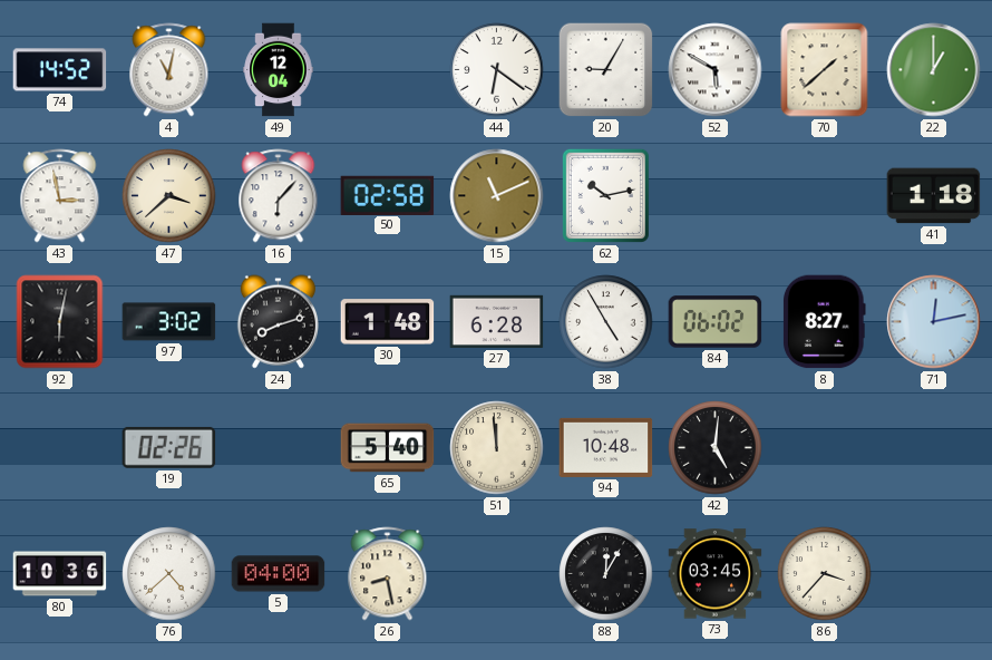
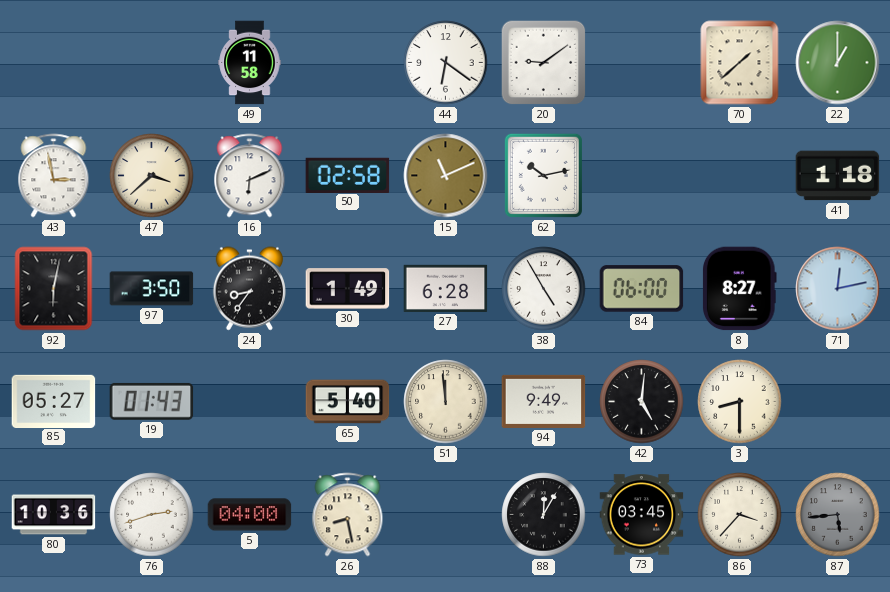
74: 14:52 -> none (60, 70)
4: 11:02 -> none (169, 70)
49: 12:04 -> 11:58 (250, 63)
20: 9:05 -> 9:09 (544, 63)
52: 5:50 -> none (716, 70)
16: 6:07 -> 6:11 (250, 176)
97: 3:02 -> 3:50 (152, 289)
24: 8:12 -> 8:36 (249, 289)
30: 1:48 -> 1:49 (348, 289)
84: 06:02 -> 06:00 (642, 289)
85: none -> 05:27 (54, 401)
19: 02:26 -> 01:43 (152, 401)
94: 10:48 -> 9:49 (544, 401)
3: none -> 8:30 (740, 402)
76: 4:38 -> 2:42 (152, 515)
87: none -> 5:44 (838, 515)
